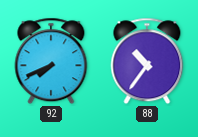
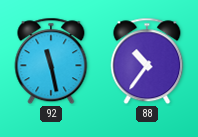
92: 7:41 -> 11:28 (51, 61)
